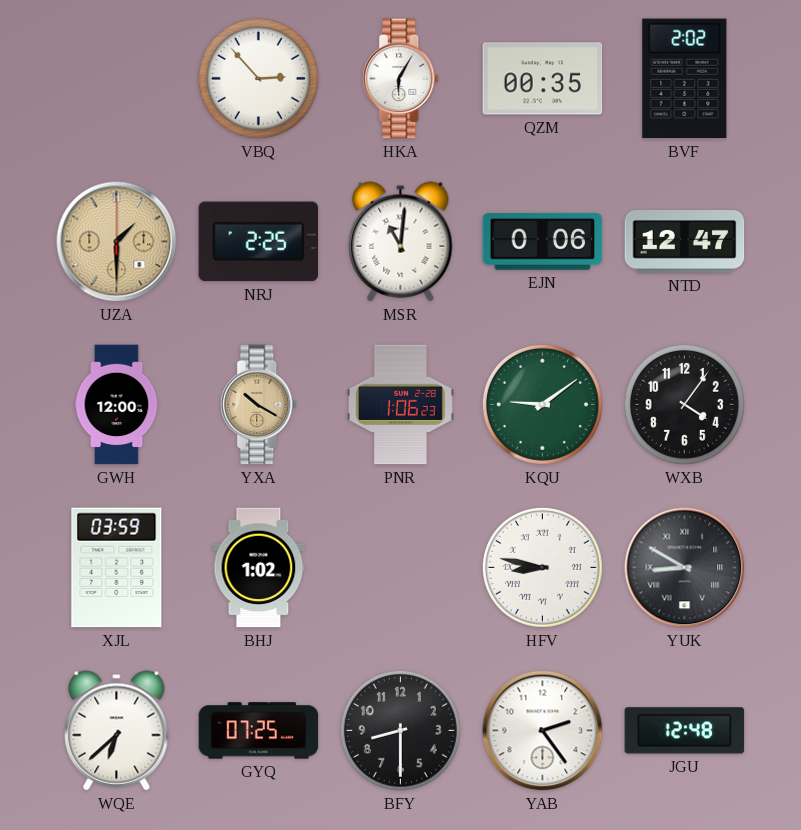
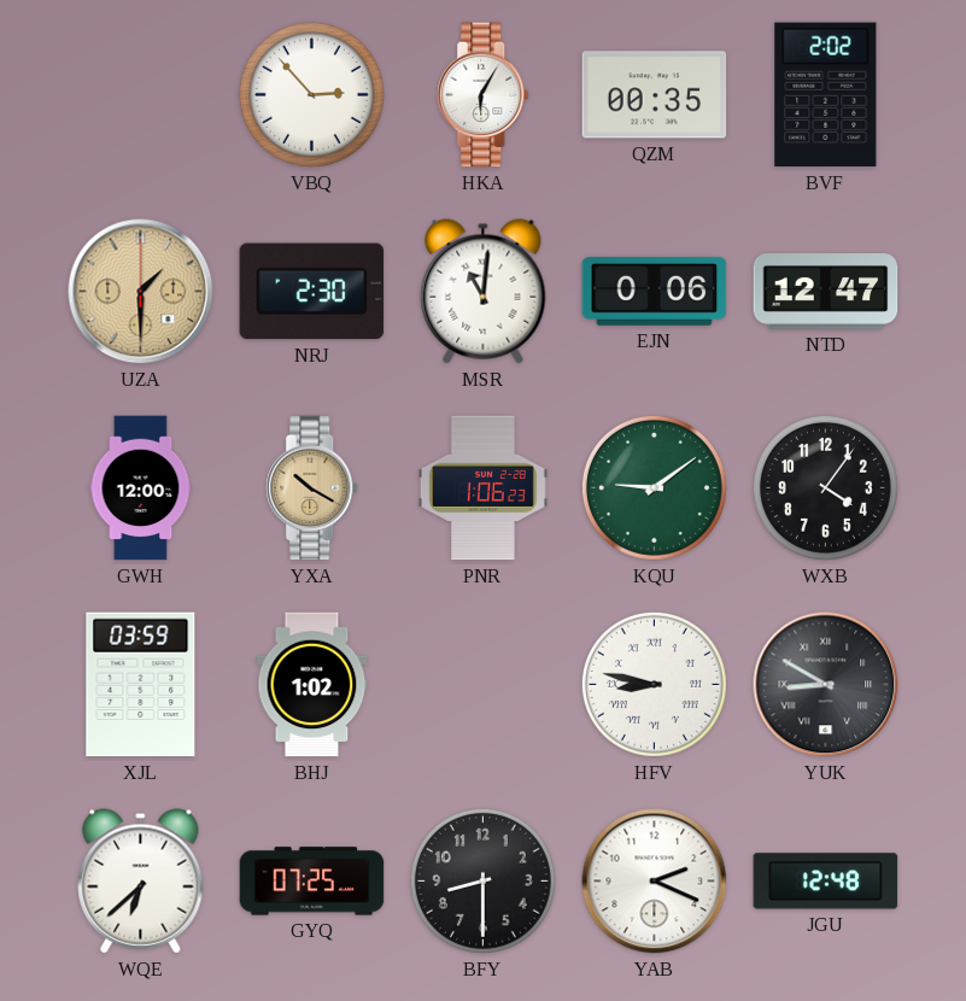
NRJ: 2:25 -> 2:30 (312, 292)
YAB: 2:24 -> 2:19 (655, 882)
